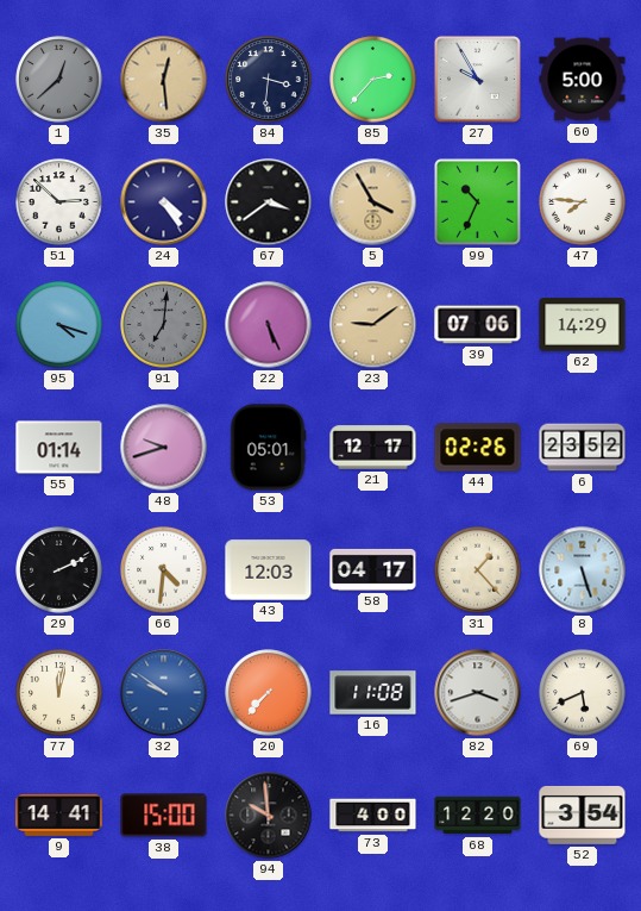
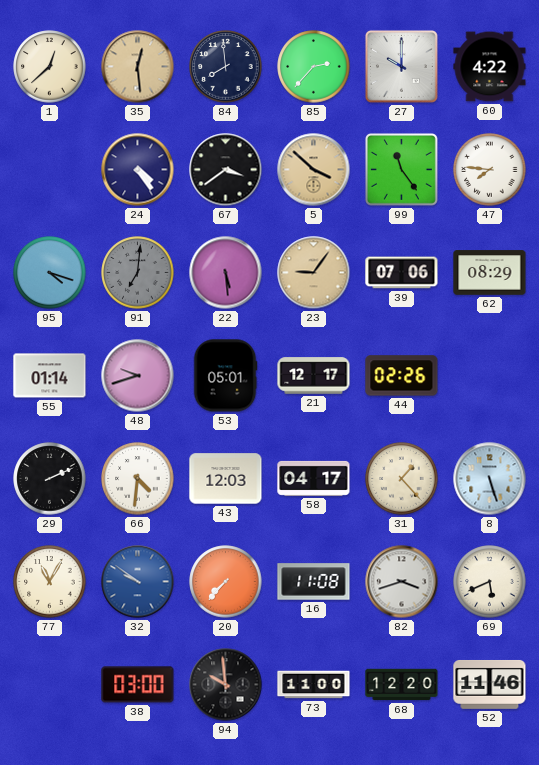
1 dial: grey -> cream (50, 67)
84: 3:31 -> 7:59 (226, 67)
27: 9:55 -> 10:00 (401, 66)
60: 5:00 -> 4:22 (490, 67)
51: 2:52 -> none (59, 202)
5: 3:55 -> 3:52 (314, 170)
99: 10:34 -> 11:24 (401, 169)
22: 5:26 -> 5:29 (226, 273)
23: 9:09 -> 9:06 (314, 273)
62: 14:29 -> 08:29 (490, 273)
6: 23:52 -> none (583, 448)
77: 12:02 -> 11:05 (50, 582)
9: 14:41 -> none (59, 815)
38: 15:00 -> 03:00 (138, 685)
73: 4:00 -> 11:00 (314, 685)
52: 3:54 -> 11:46 (490, 684)
